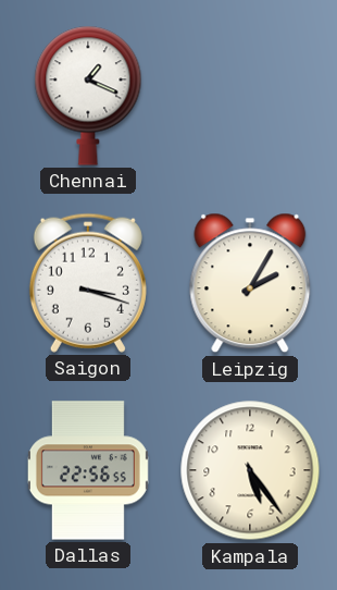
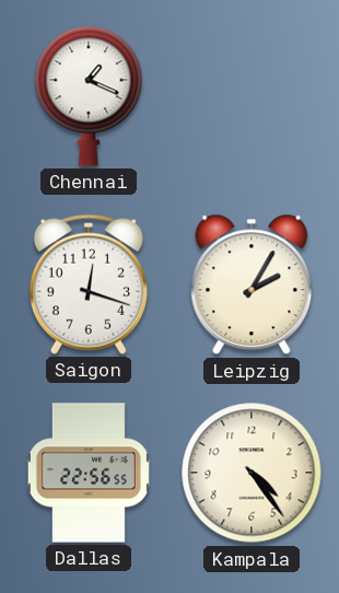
Saigon: 3:18 -> 12:18 (89, 284)
Kampala: 5:24 -> 4:24 (252, 473)
